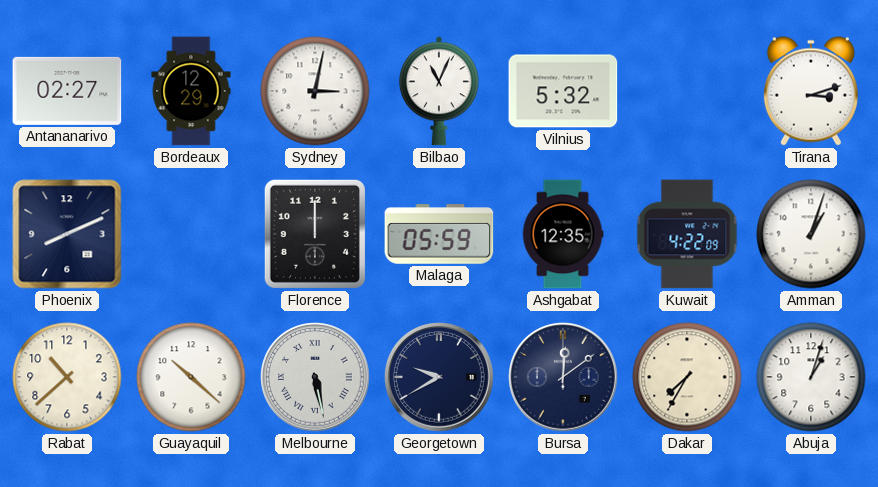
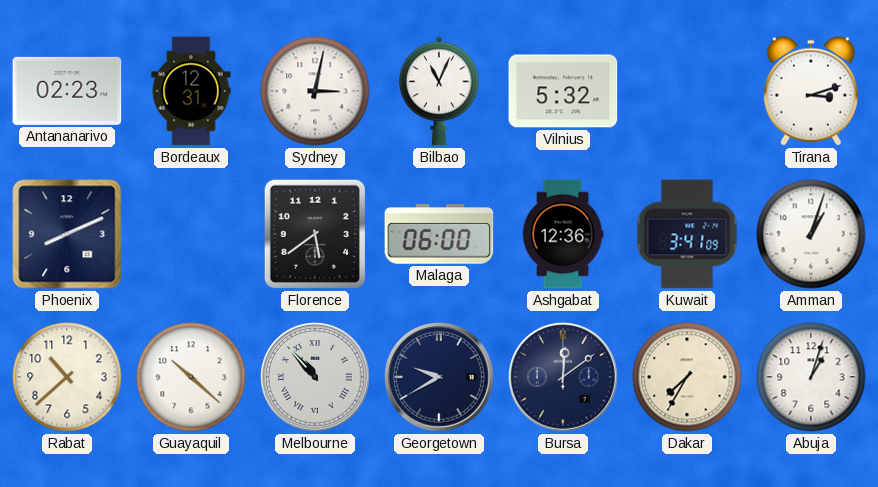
Antananarivo: 02:27 -> 02:23 (67, 91)
Bordeaux: 12:29 -> 12:31 (191, 91)
Florence: 12:00 -> 5:39 (315, 234)
Malaga: 05:59 -> 06:00 (439, 234)
Ashgabat: 12:35 -> 12:36 (563, 234)
Kuwait: 4:22 -> 3:41 (687, 234)
Melbourne: 5:28 -> 10:53 (316, 378)
